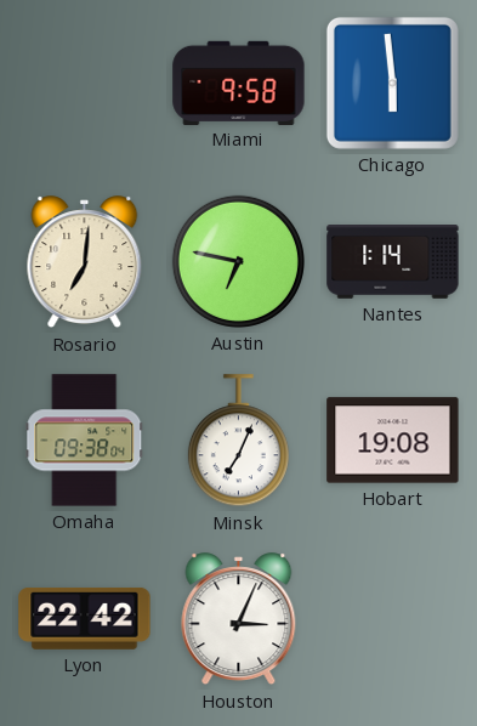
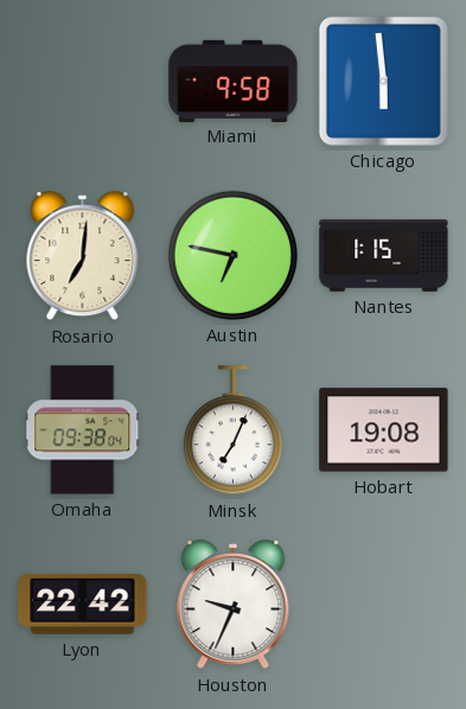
Nantes: 1:14 -> 1:15 (384, 256)
Houston: 3:04 -> 9:34 (234, 605)
